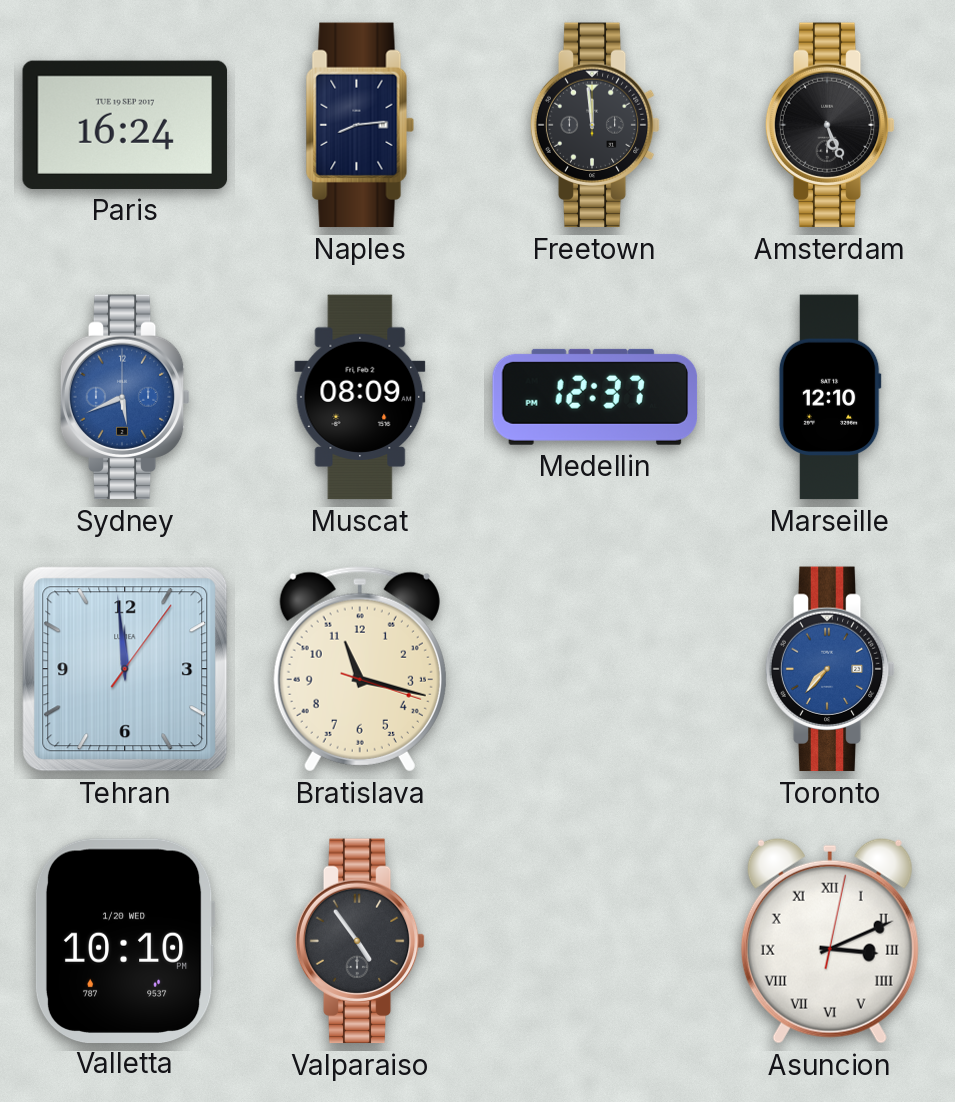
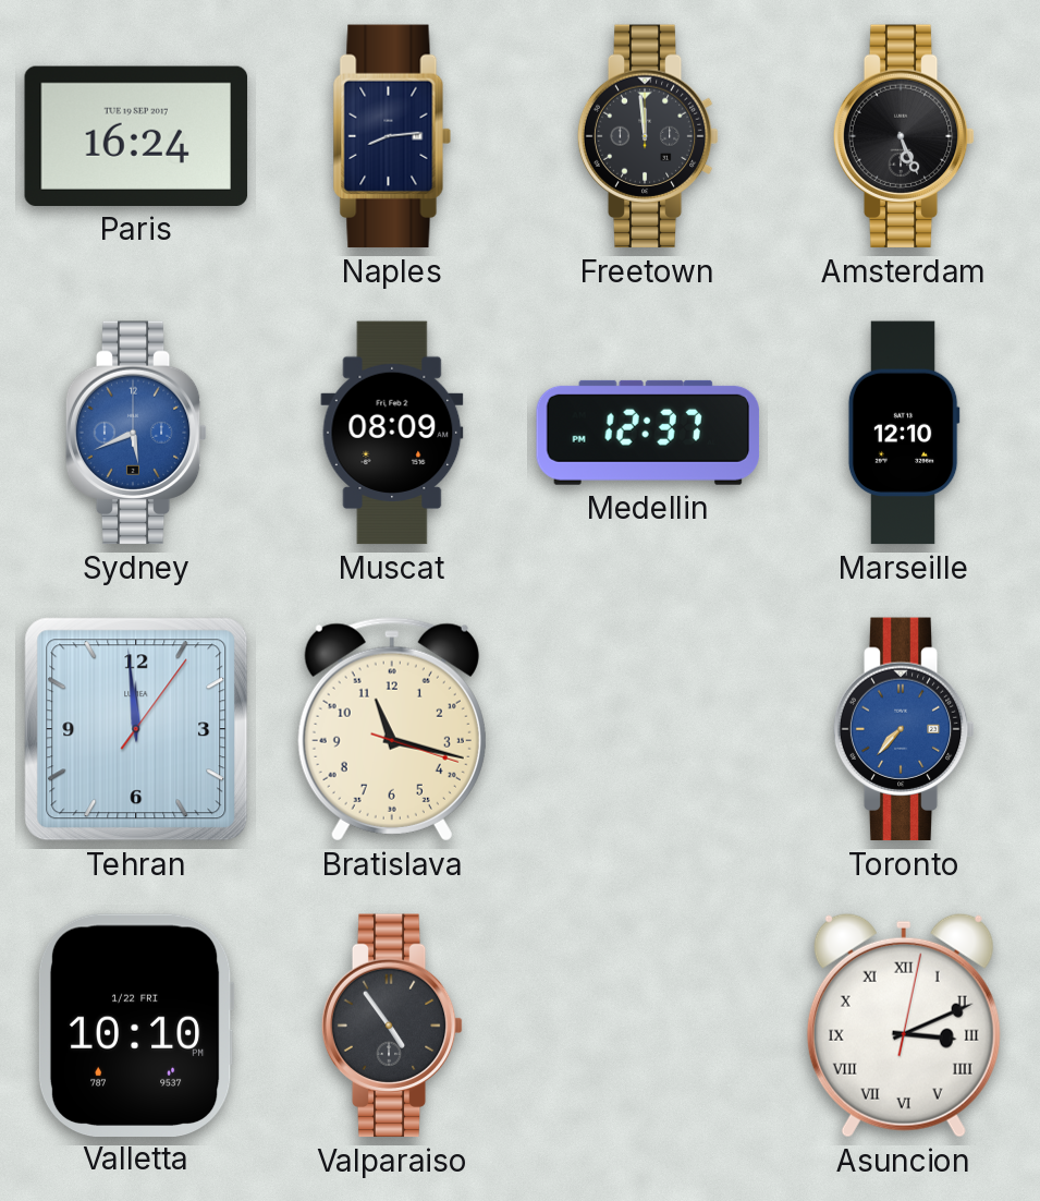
Valletta date: 1/20 WED -> 1/22 FRI (136, 1024)
